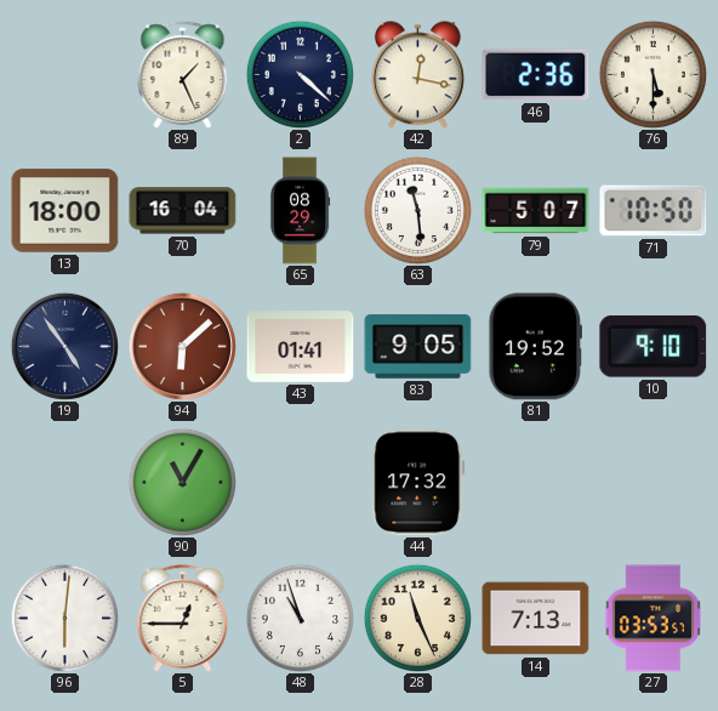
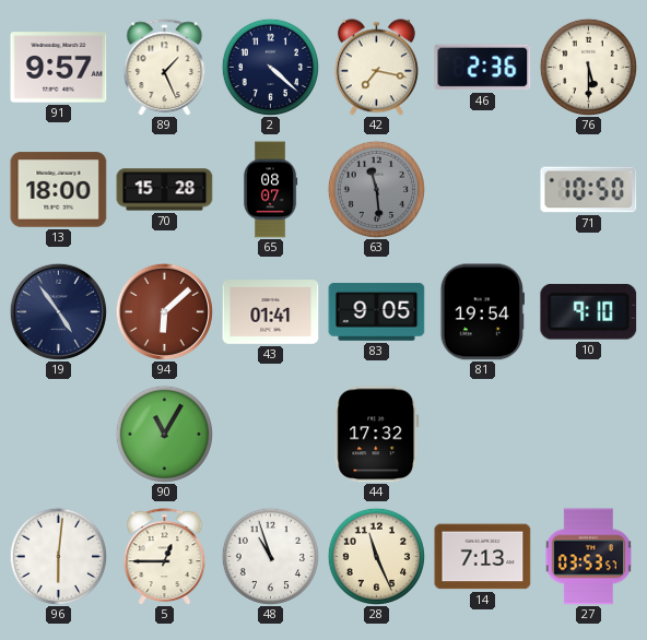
91: none -> 9:57 (59, 68)
42: 12:17 -> 7:17 (376, 68)
70: 16:04 -> 15:28 (165, 190)
65: 08:29 -> 08:07 (270, 190)
63 dial: white -> grey (376, 189)
79: 5:07 -> none (536, 211)
81: 19:52 -> 19:54 (482, 312)
